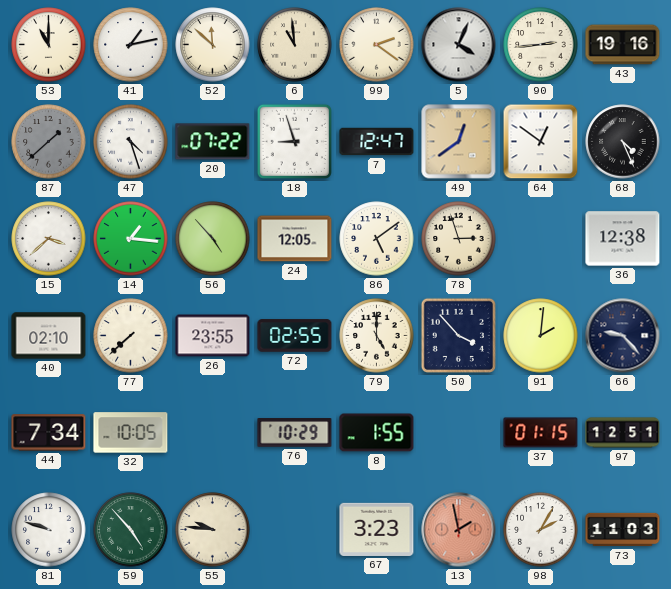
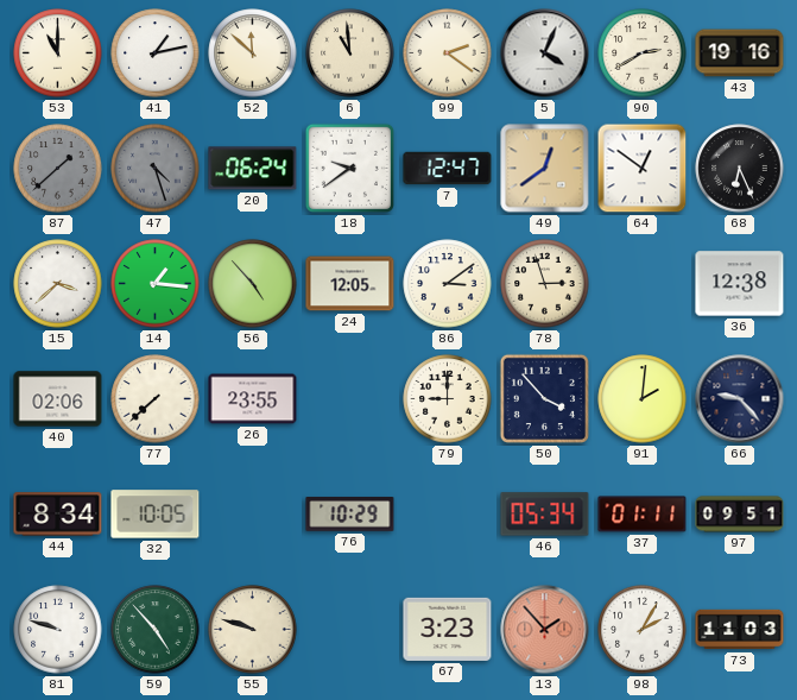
90: 2:44 -> 2:40 (643, 53)
47 dial: white -> grey (156, 169)
20: 07:22 -> 06:24 (253, 169)
18: 8:57 -> 9:39 (349, 168)
68: 4:26 -> 6:26 (740, 169)
86: 5:09 -> 3:09 (448, 284)
40: 02:10 -> 02:06 (58, 399)
72: 02:55 -> none (295, 336)
79: 5:00 -> 9:00 (448, 399)
44: 7:34 -> 8:34 (58, 515)
8: 1:55 -> none (377, 433)
46: none -> 05:34 (545, 515)
37: 01:15 -> 01:11 (643, 515)
97: 12:51 -> 09:51 (740, 515)
55: 9:46 -> 9:48 (253, 630)
13: 1:58 -> 1:53 (545, 630)
